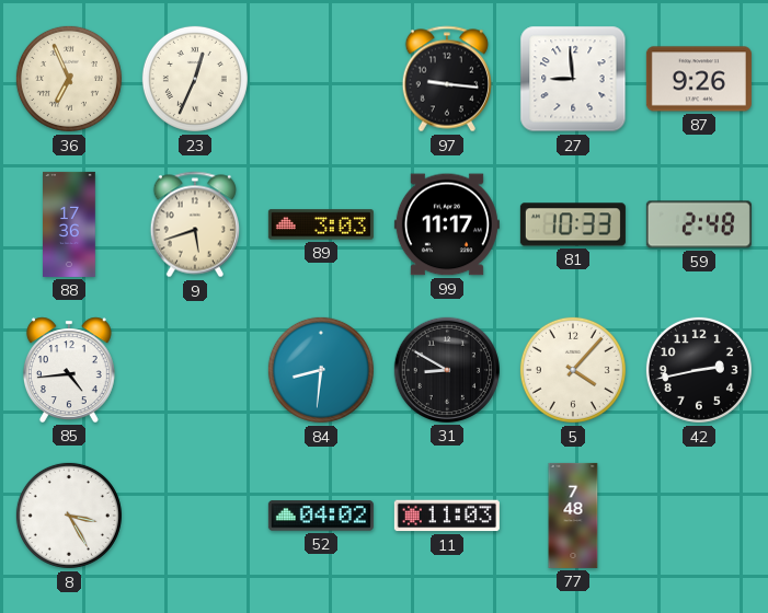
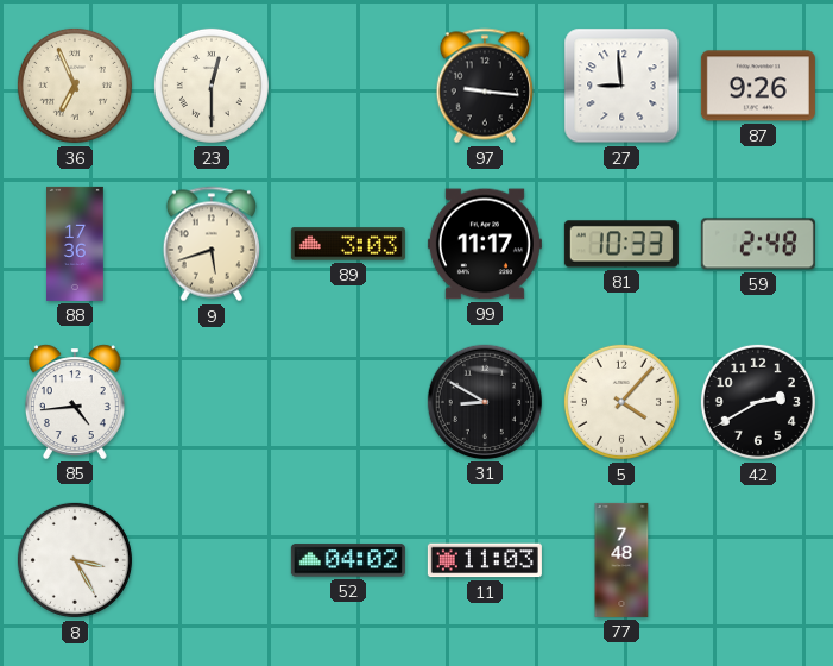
23: 12:34 -> 12:30 (212, 86)
84: 8:31 -> none (321, 370)
42: 2:43 -> 2:40 (758, 402)
